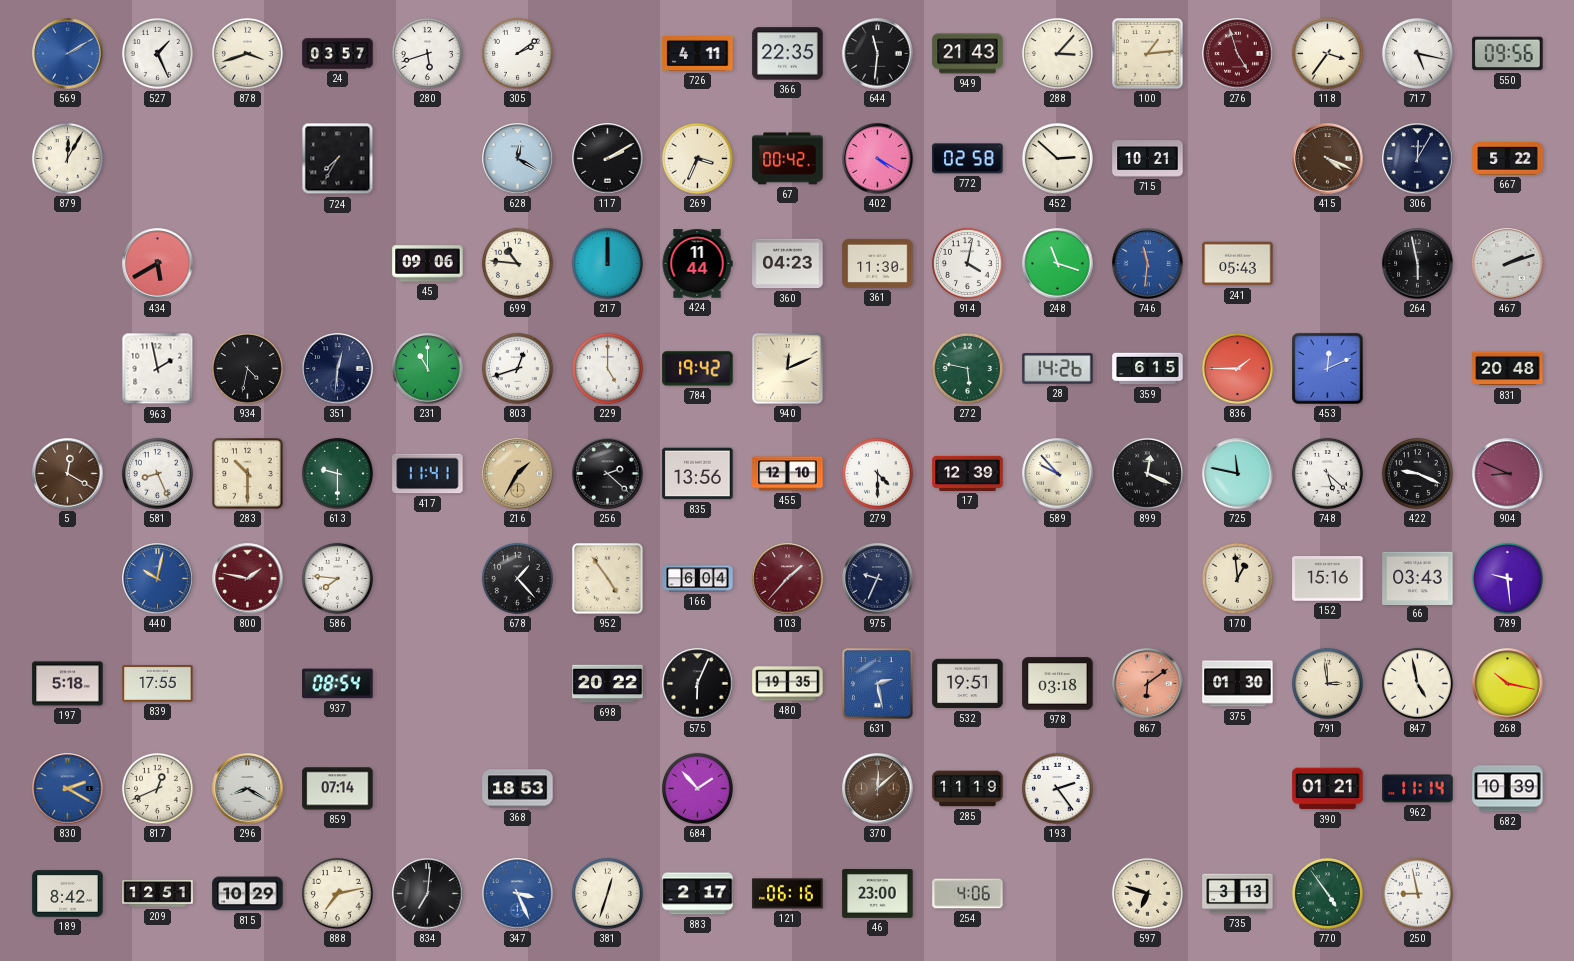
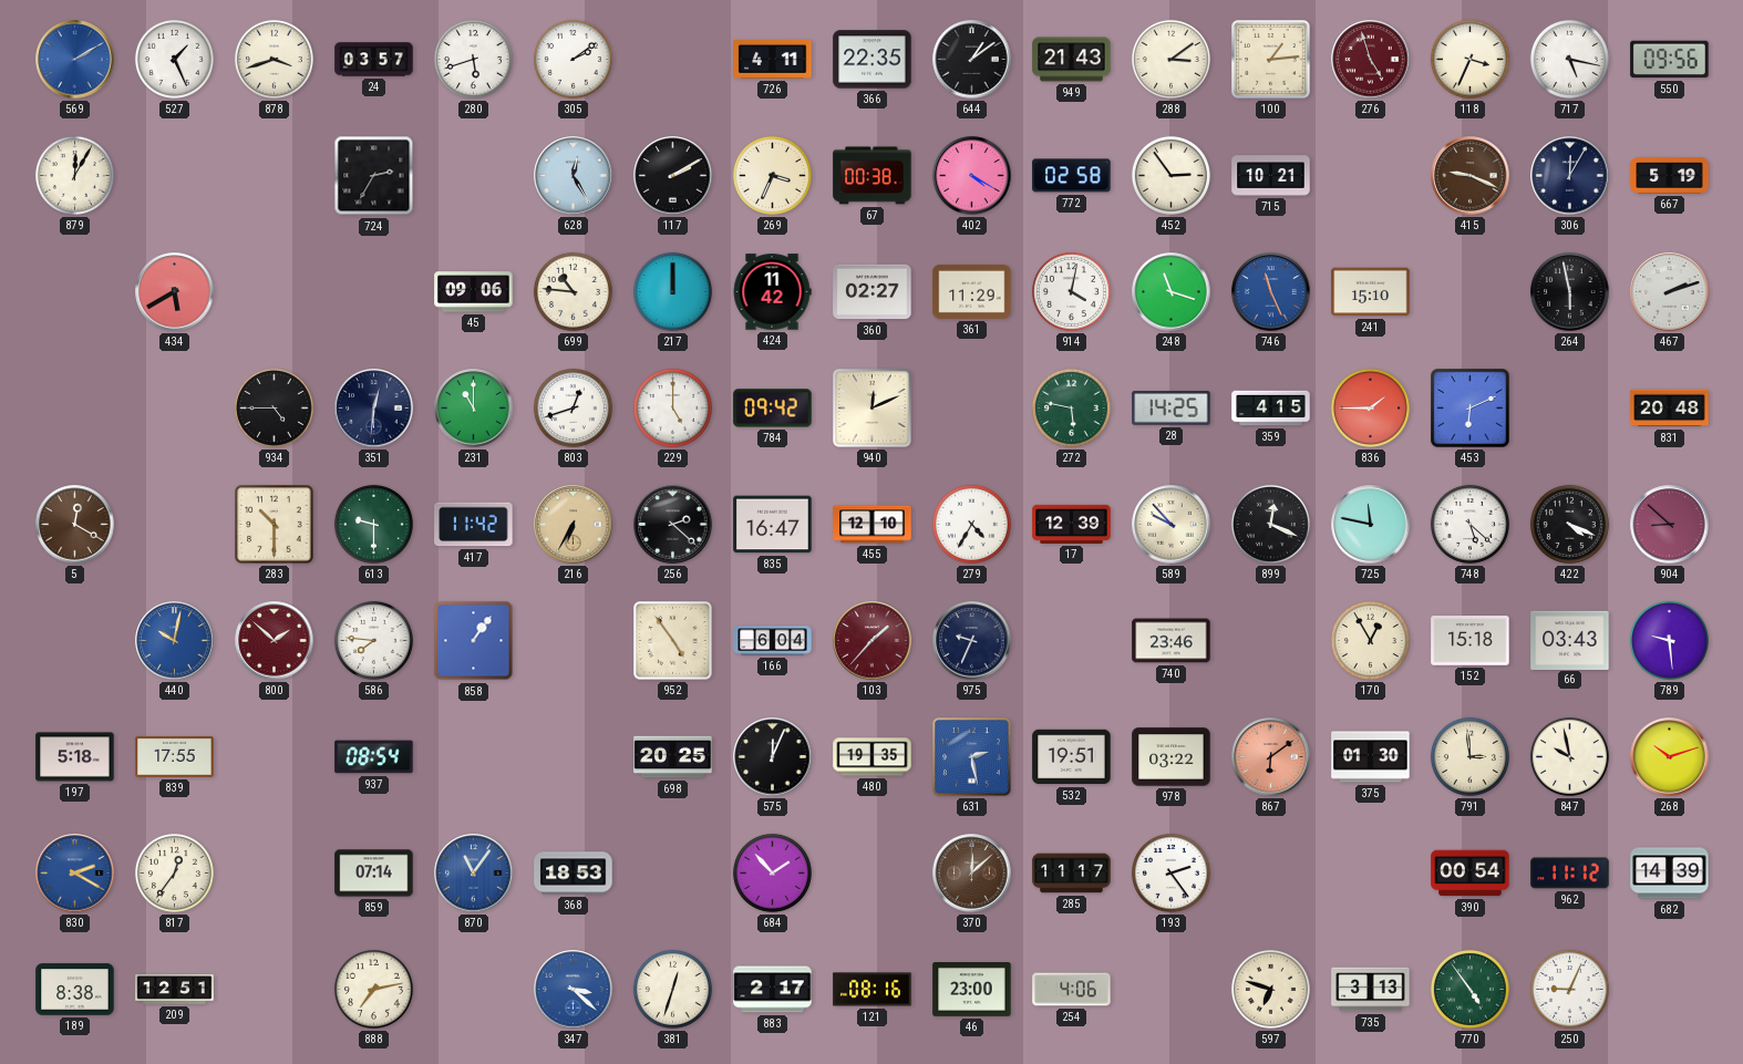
644: 11:31 -> 1:09 (972, 60)
288: 3:07 -> 3:09 (1170, 59)
118: 3:36 -> 3:34 (1469, 59)
724: 7:35 -> 2:35 (374, 176)
628: 12:20 -> 12:25 (574, 176)
67: 00:42 -> 00:38 (873, 176)
452: 2:52 -> 2:54 (1170, 175)
415: 4:19 -> 9:19 (1471, 176)
667: 5:22 -> 5:19 (1670, 176)
424: 11:44 -> 11:42 (772, 292)
360: 04:23 -> 02:27 (873, 292)
361: 11:30 -> 11:29 (972, 291)
746: 11:31 -> 11:26 (1271, 292)
241: 05:43 -> 15:10 (1371, 292)
963: 1:58 -> none (158, 369)
934: 4:32 -> 4:45 (274, 407)
784: 19:42 -> 09:42 (773, 409)
28: 14:26 -> 14:25 (1172, 409)
359: 6:15 -> 4:15 (1271, 409)
453: 12:11 -> 6:11 (1471, 409)
581: 8:26 -> none (157, 473)
417: 11:41 -> 11:42 (474, 525)
216: 1:35 -> 6:35 (574, 525)
835: 13:56 -> 16:47 (773, 525)
279: 4:30 -> 4:35 (971, 524)
422: 9:19 -> 4:19 (1569, 524)
904: 8:49 -> 8:52 (1670, 525)
800: 1:47 -> 1:52 (275, 641)
858: none -> 1:06 (474, 641)
678: 1:23 -> none (517, 578)
740: none -> 23:46 (1172, 641)
170: 12:59 -> 12:55 (1370, 640)
152: 15:16 -> 15:18 (1471, 641)
698: 20:22 -> 20:25 (673, 757)
575: 6:04 -> 12:04 (773, 757)
978: 03:18 -> 03:22 (1172, 757)
847: 4:58 -> 9:58 (1569, 756)
268: 10:17 -> 10:12 (1670, 757)
817: 12:41 -> 12:36 (174, 872)
296: 8:20 -> none (248, 789)
870: none -> 11:06 (474, 874)
285: 11:19 -> 11:17 (1072, 874)
390: 01:21 -> 00:54 (1471, 874)
962: 11:14 -> 11:12 (1570, 874)
682: 10:39 -> 14:39 (1670, 874)
189: 8:42 -> 8:38 (75, 990)
815: 10:29 -> none (248, 894)
834: 7:01 -> none (428, 894)
347: 3:26 -> 3:22 (574, 990)
121: 06:16 -> 08:16 (873, 990)
250: 8:58 -> 9:04 (1569, 989)
